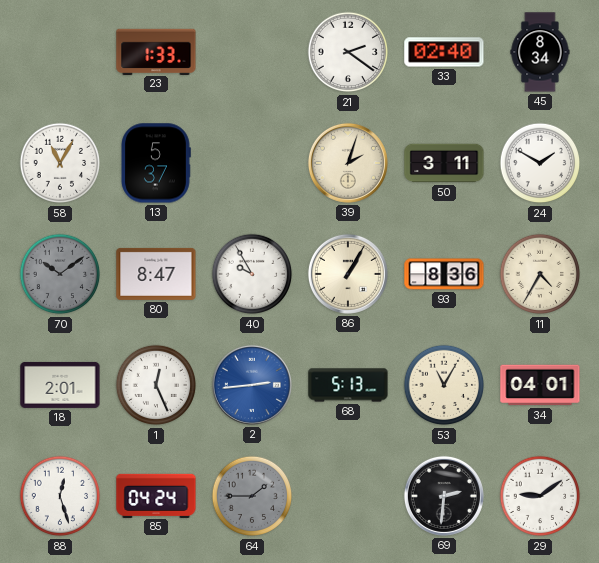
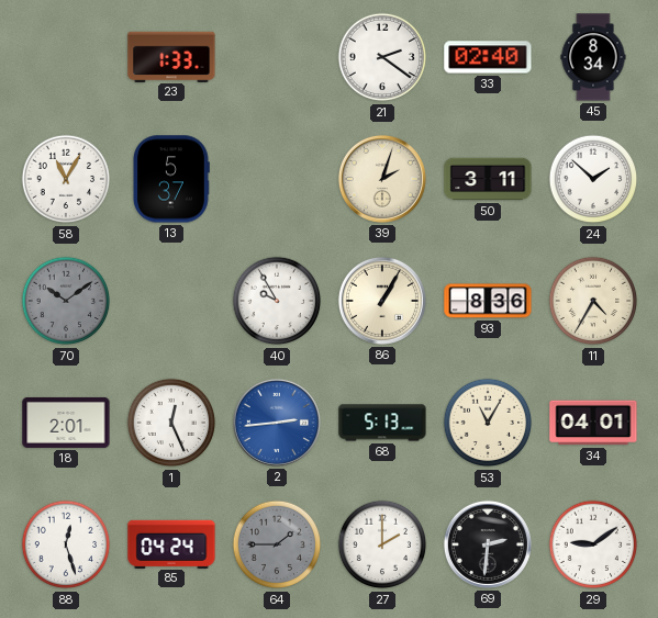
24: 1:50 -> 1:52 (593, 179)
80: 8:47 -> none (156, 274)
27: none -> 2:00 (382, 544)
